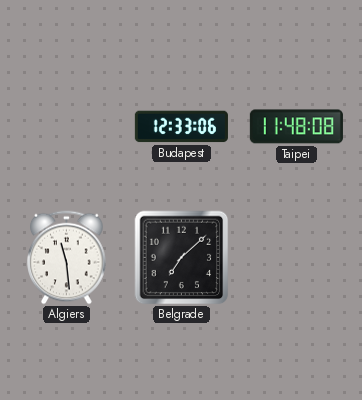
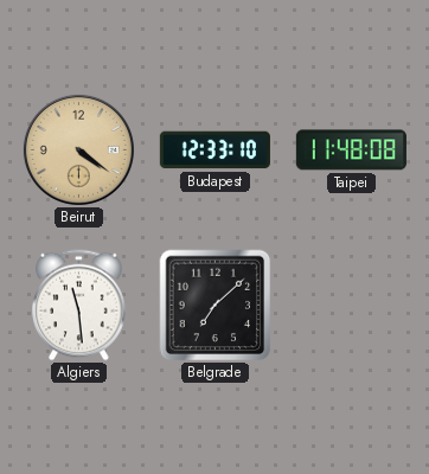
Beirut: none -> 4:21 (78, 149)
Budapest: 12:33:06 -> 12:33:10 (214, 150)
